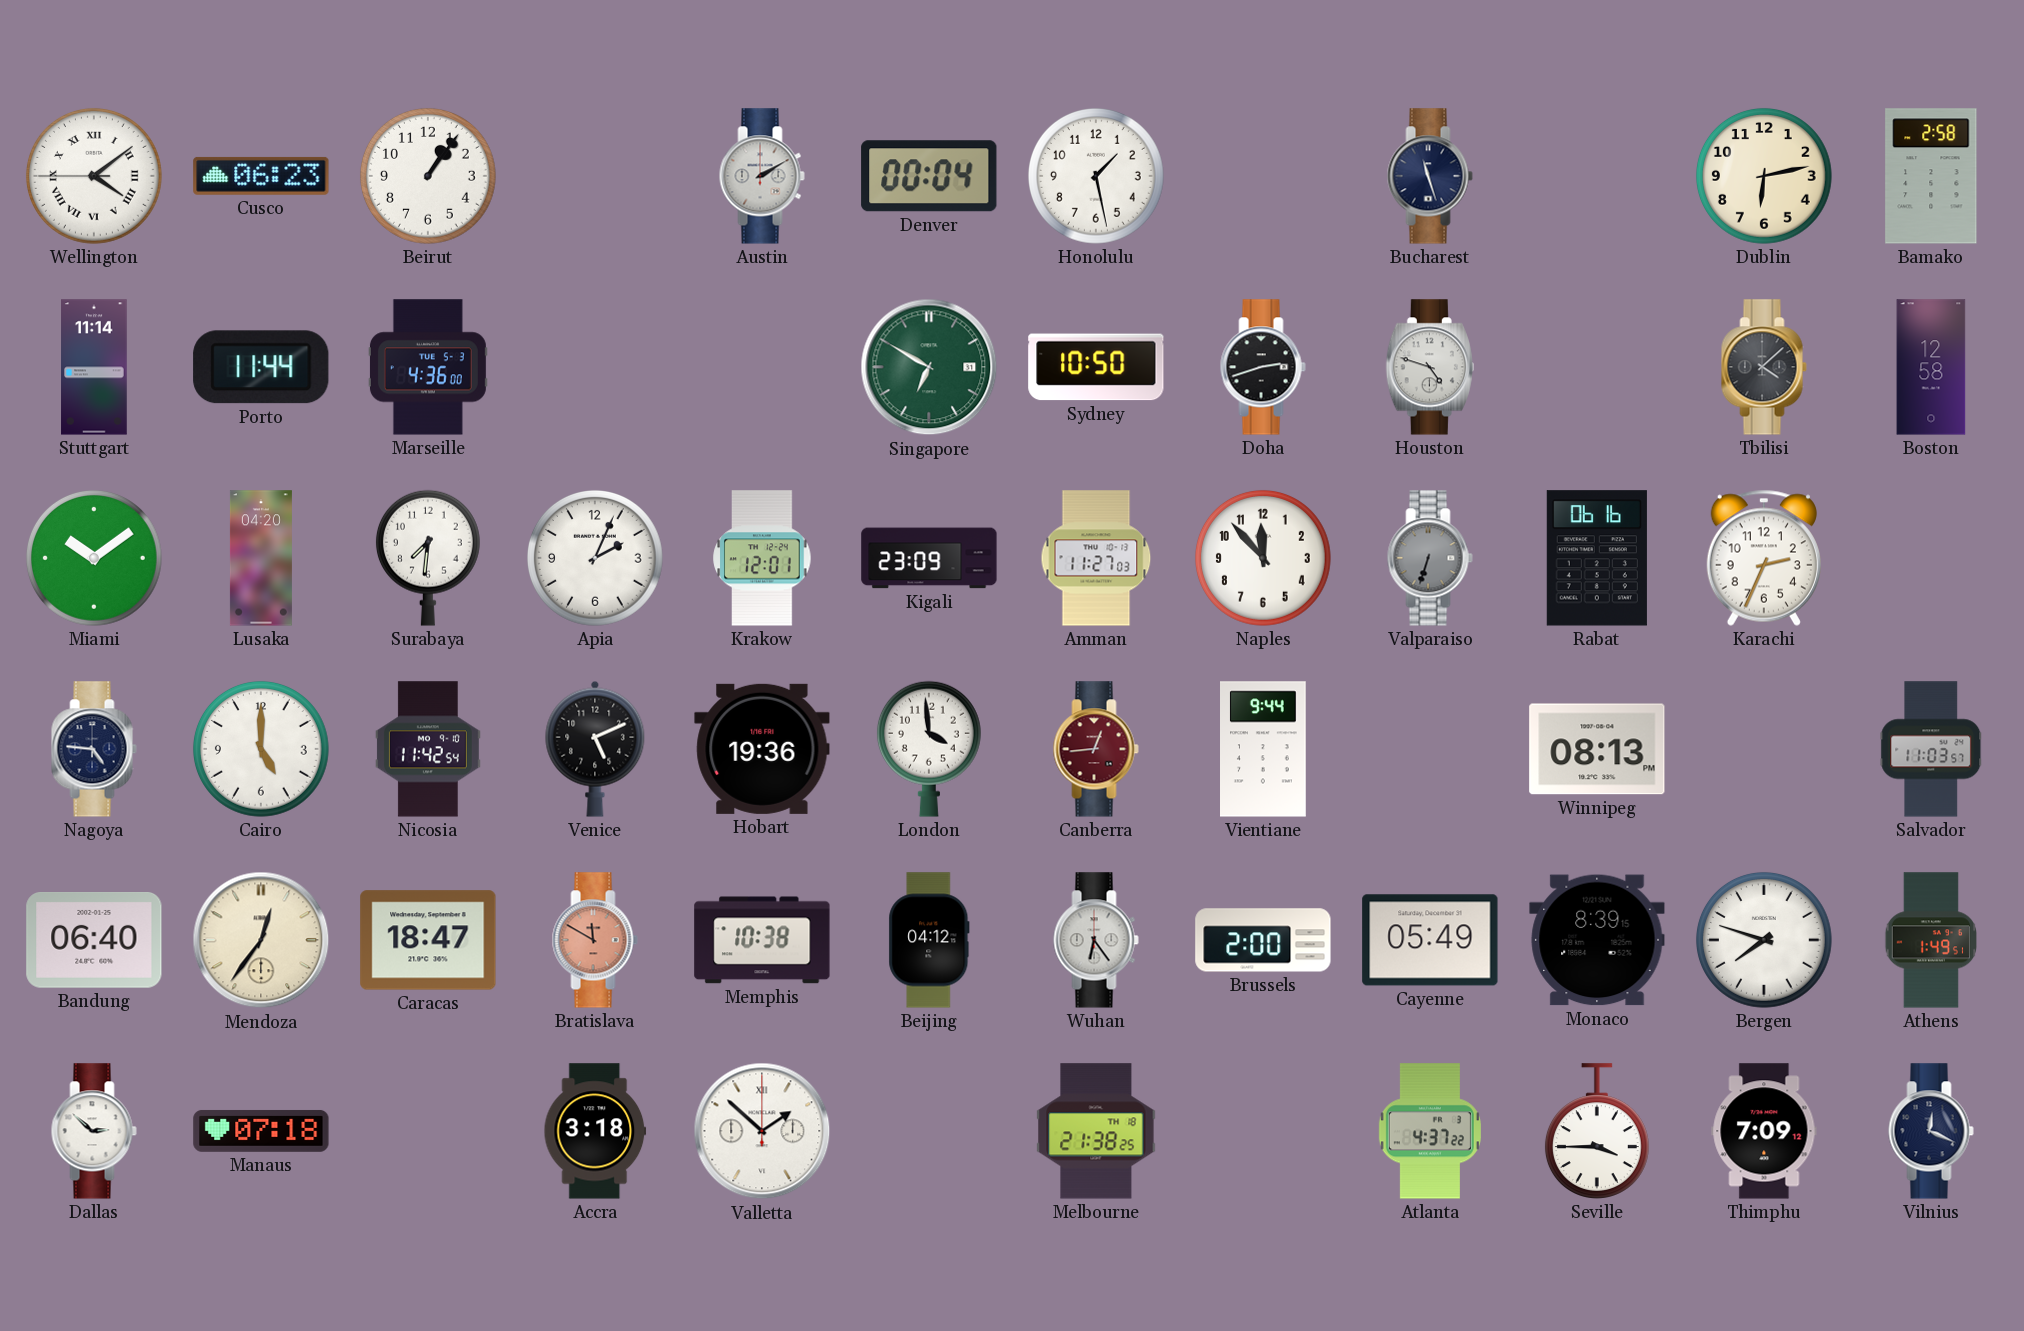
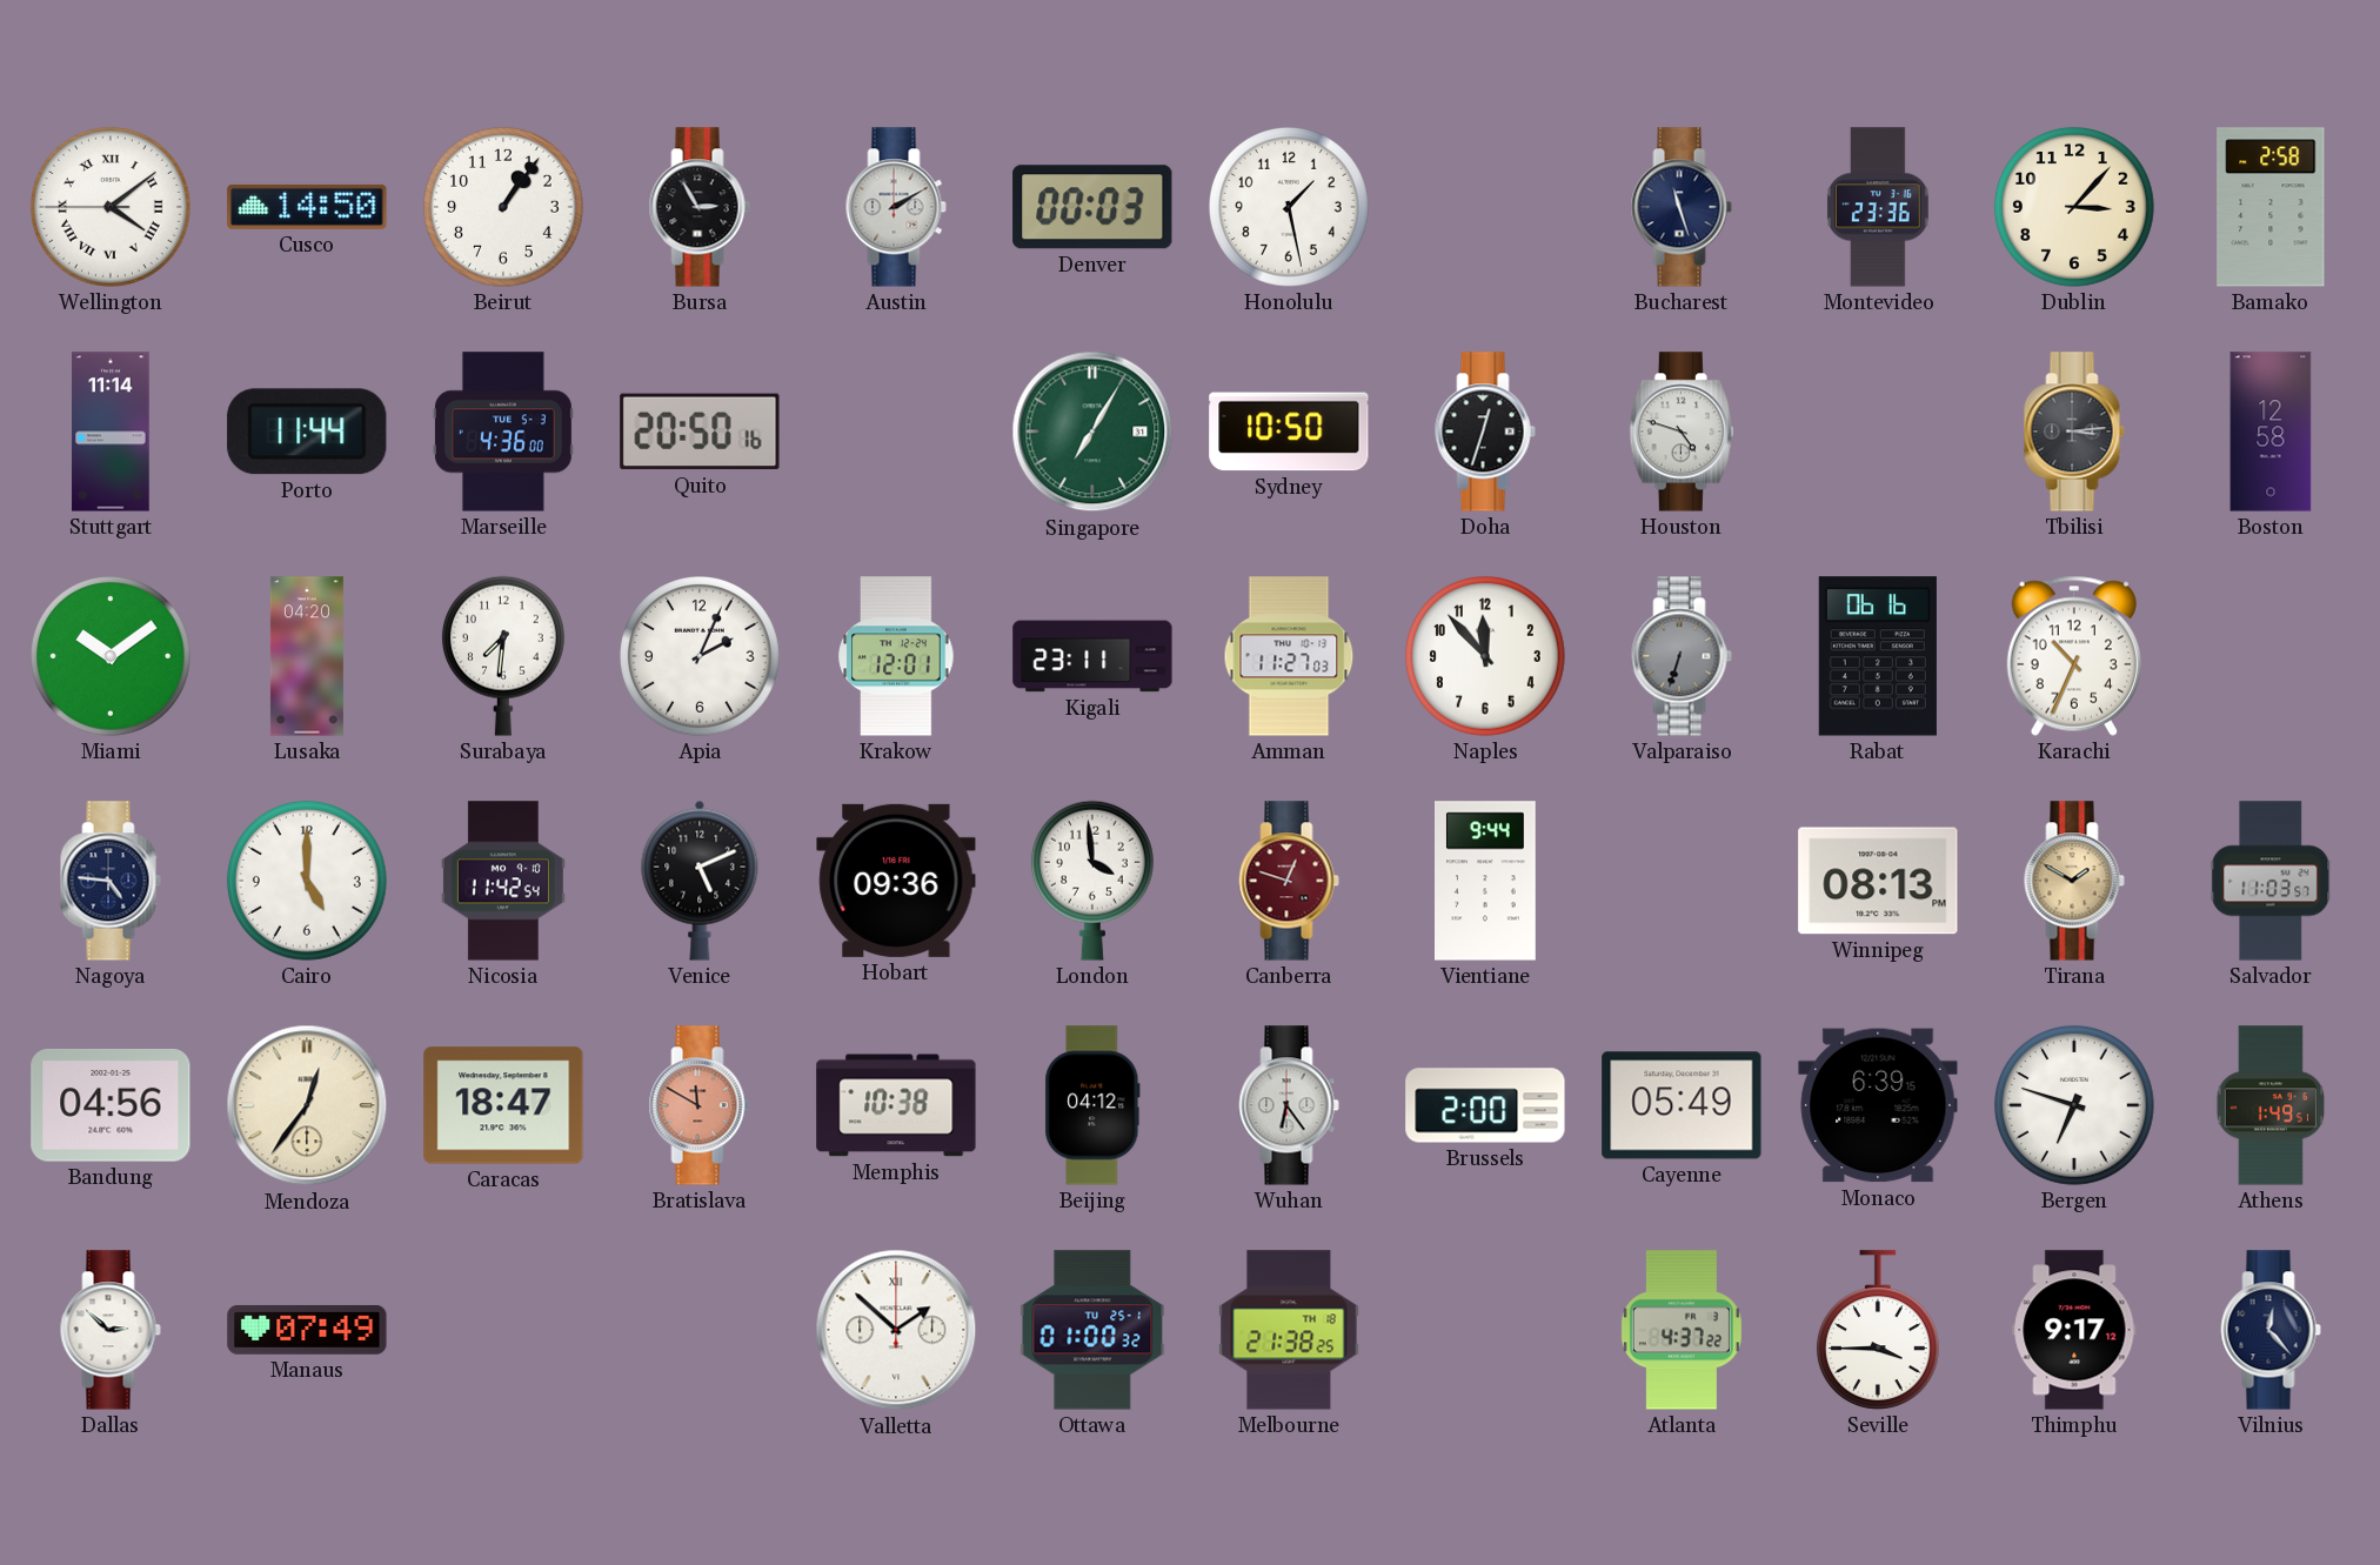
Cusco: 06:23 -> 14:50 (307, 207)
Bursa: none -> 2:55 (700, 207)
Denver: 00:04 -> 00:03 (1092, 207)
Montevideo: none -> 23:36 (1878, 207)
Dublin: 6:13 -> 3:07 (2074, 207)
Quito: none -> 20:50 (700, 432)
Singapore: 6:50 -> 7:05 (1092, 432)
Doha: 2:42 -> 12:33 (1485, 432)
Tbilisi: 4:08 -> 3:14 (2074, 432)
Kigali: 23:09 -> 23:11 (1092, 656)
Karachi: 2:34 -> 10:34 (2074, 656)
Hobart: 19:36 -> 09:36 (896, 881)
Canberra: 12:44 -> 12:48 (1289, 881)
Tirana: none -> 1:50 (2074, 881)
Bandung: 06:40 -> 04:56 (111, 1106)
Monaco: 8:39 -> 6:39 (1878, 1105)
Bergen: 7:48 -> 6:48 (2074, 1105)
Manaus: 07:18 -> 07:49 (307, 1330)
Accra: 3:18 -> none (595, 1131)
Ottawa: none -> 01:00 (1092, 1330)
Thimphu: 7:09 -> 9:17 (2074, 1330)
Vilnius: 12:19 -> 12:23 (2271, 1330)
